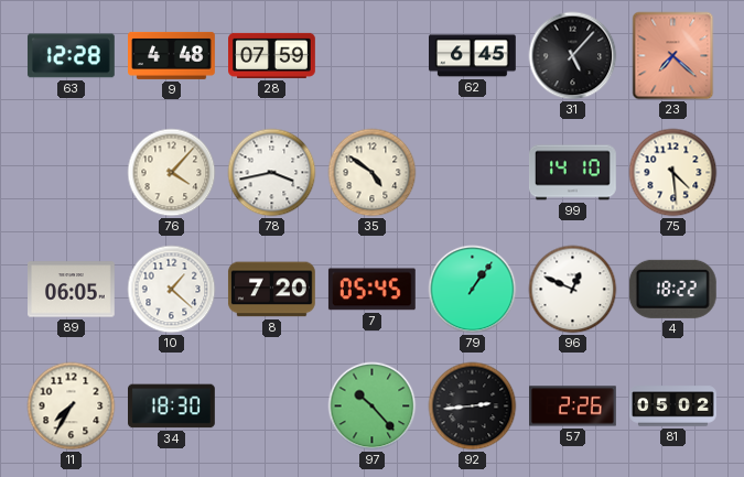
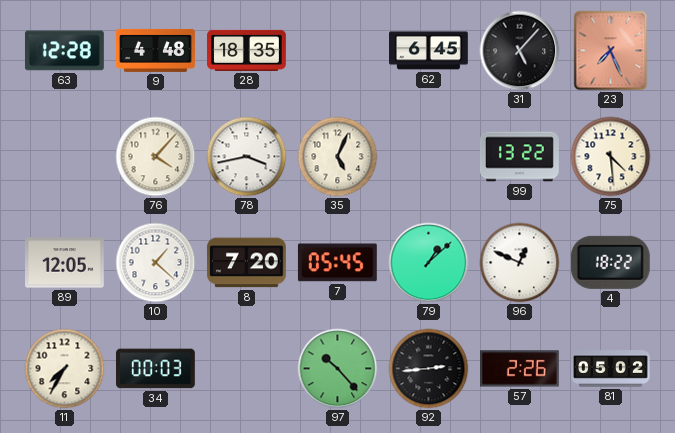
28: 07:59 -> 18:35 (247, 50)
23: 7:22 -> 7:26 (611, 51)
35: 4:51 -> 5:04 (338, 157)
99: 14:10 -> 13:22 (520, 157)
89: 06:05 -> 12:05 (65, 263)
79: 1:06 -> 1:08 (429, 263)
34: 18:30 -> 00:03 (156, 369)
